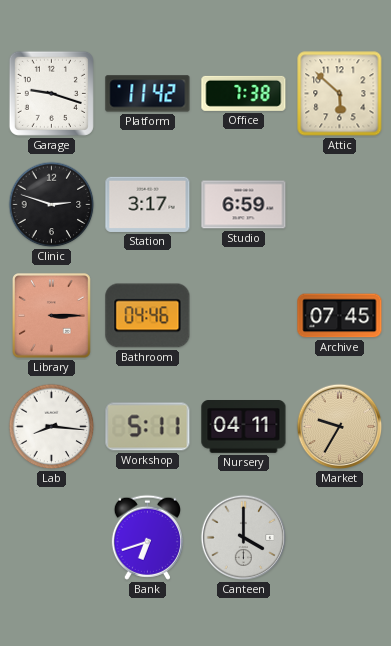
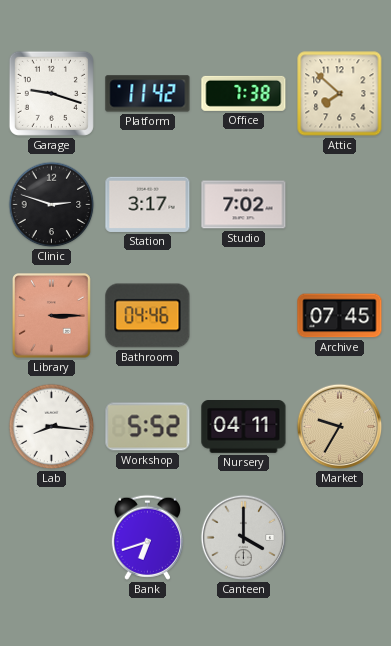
Attic: 5:52 -> 7:52 (340, 94)
Studio: 6:59 -> 7:02 (244, 205)
Workshop: 5:11 -> 5:52 (148, 427)
